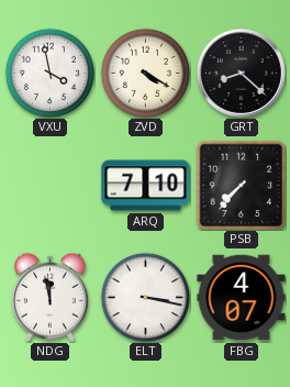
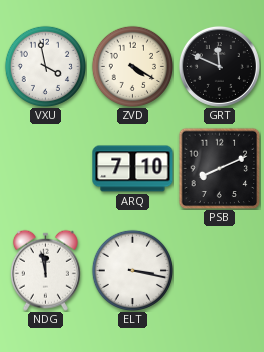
GRT: 8:22 -> 11:49 (219, 66)
PSB: 7:37 -> 8:11 (219, 168)
FBG: 4:07 -> none (242, 298)
